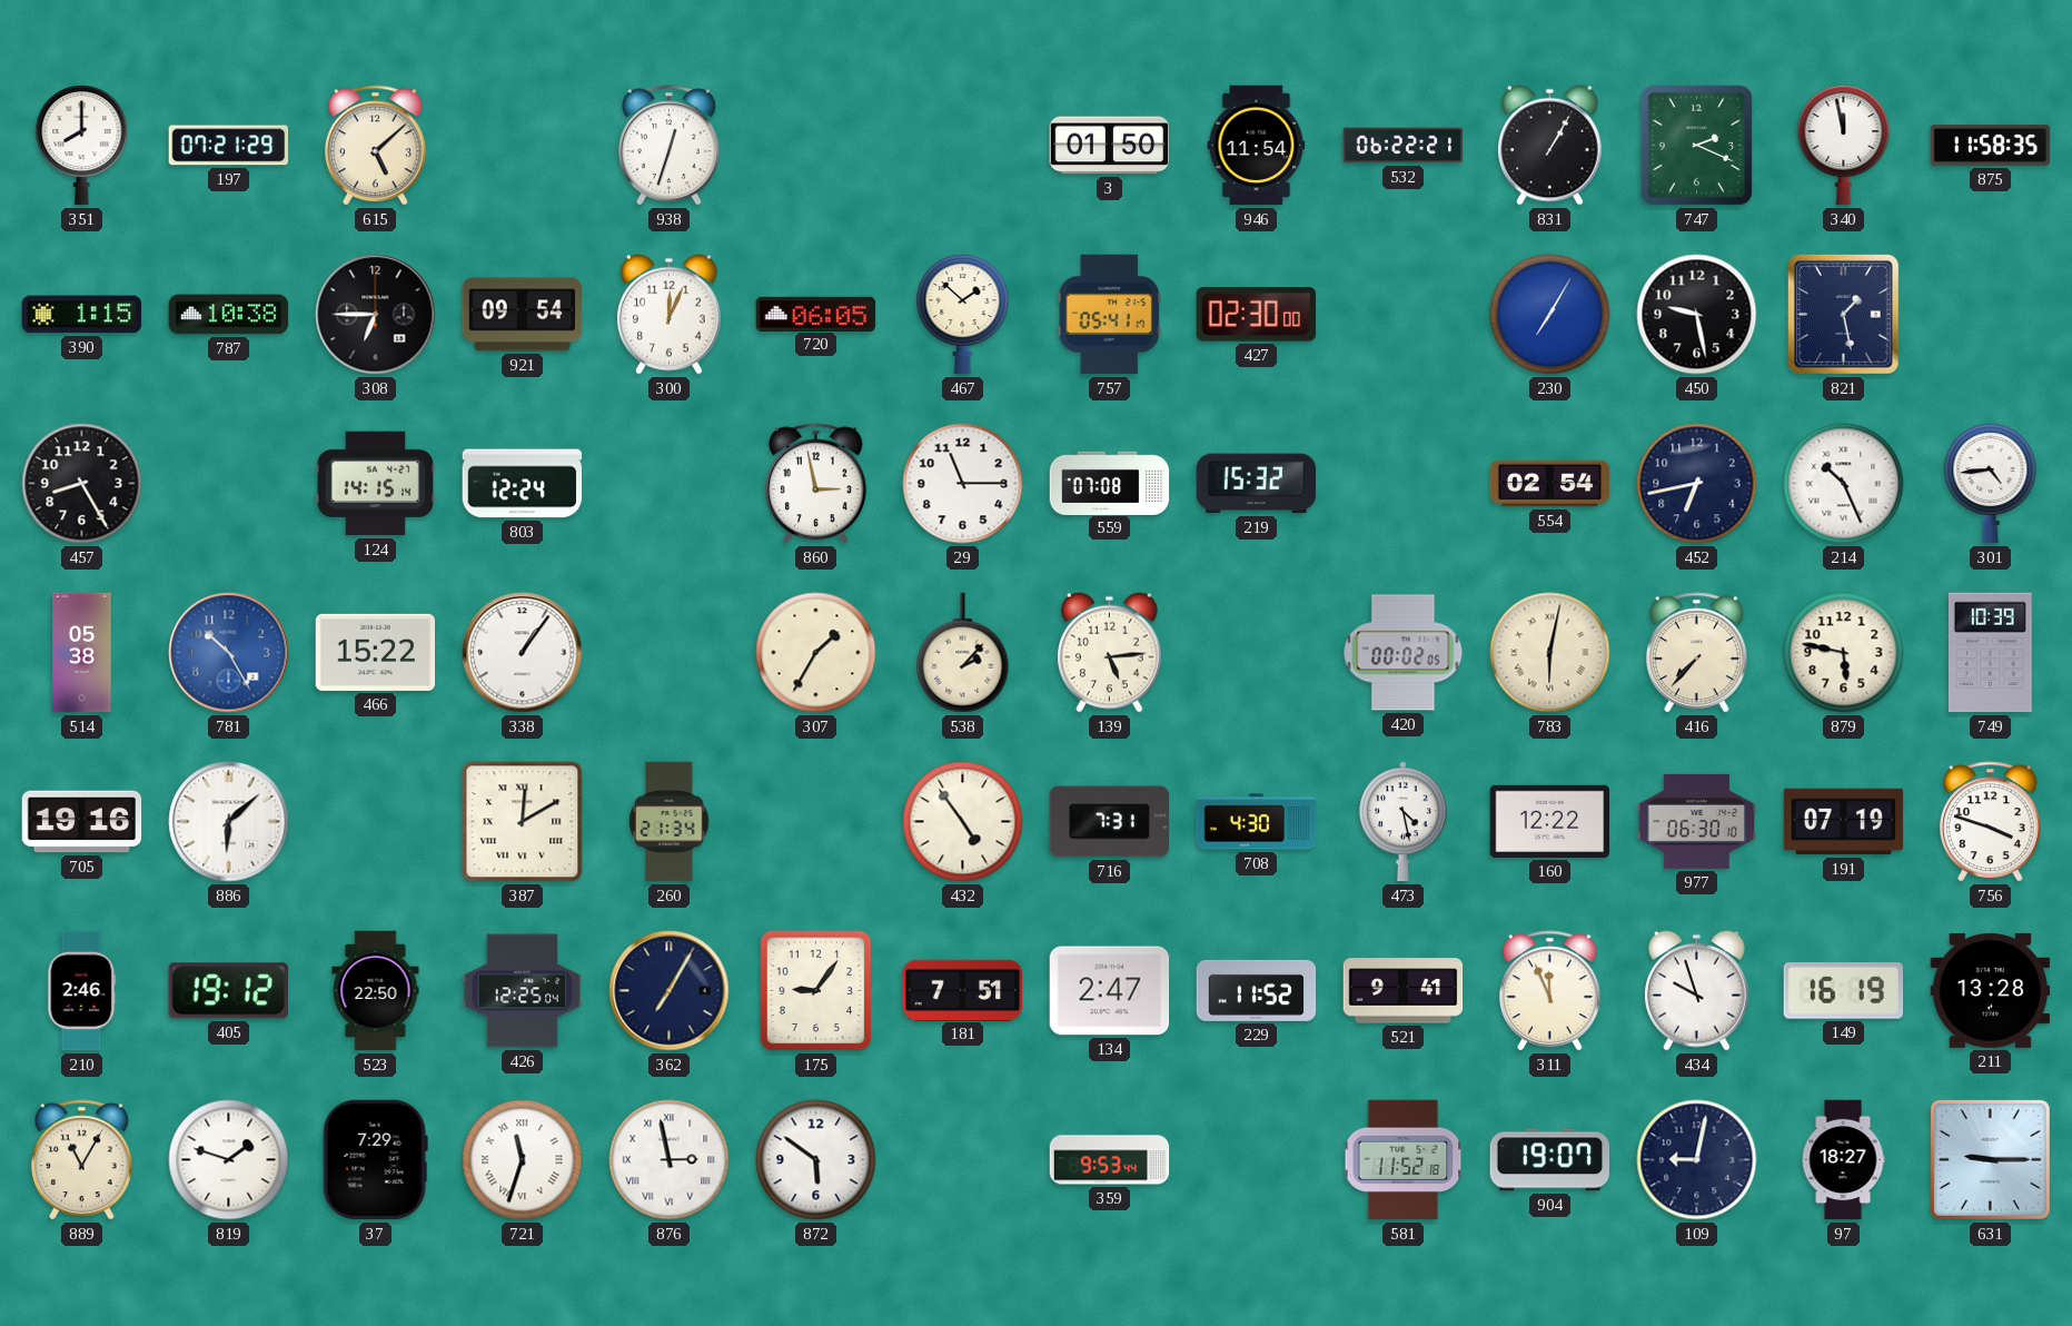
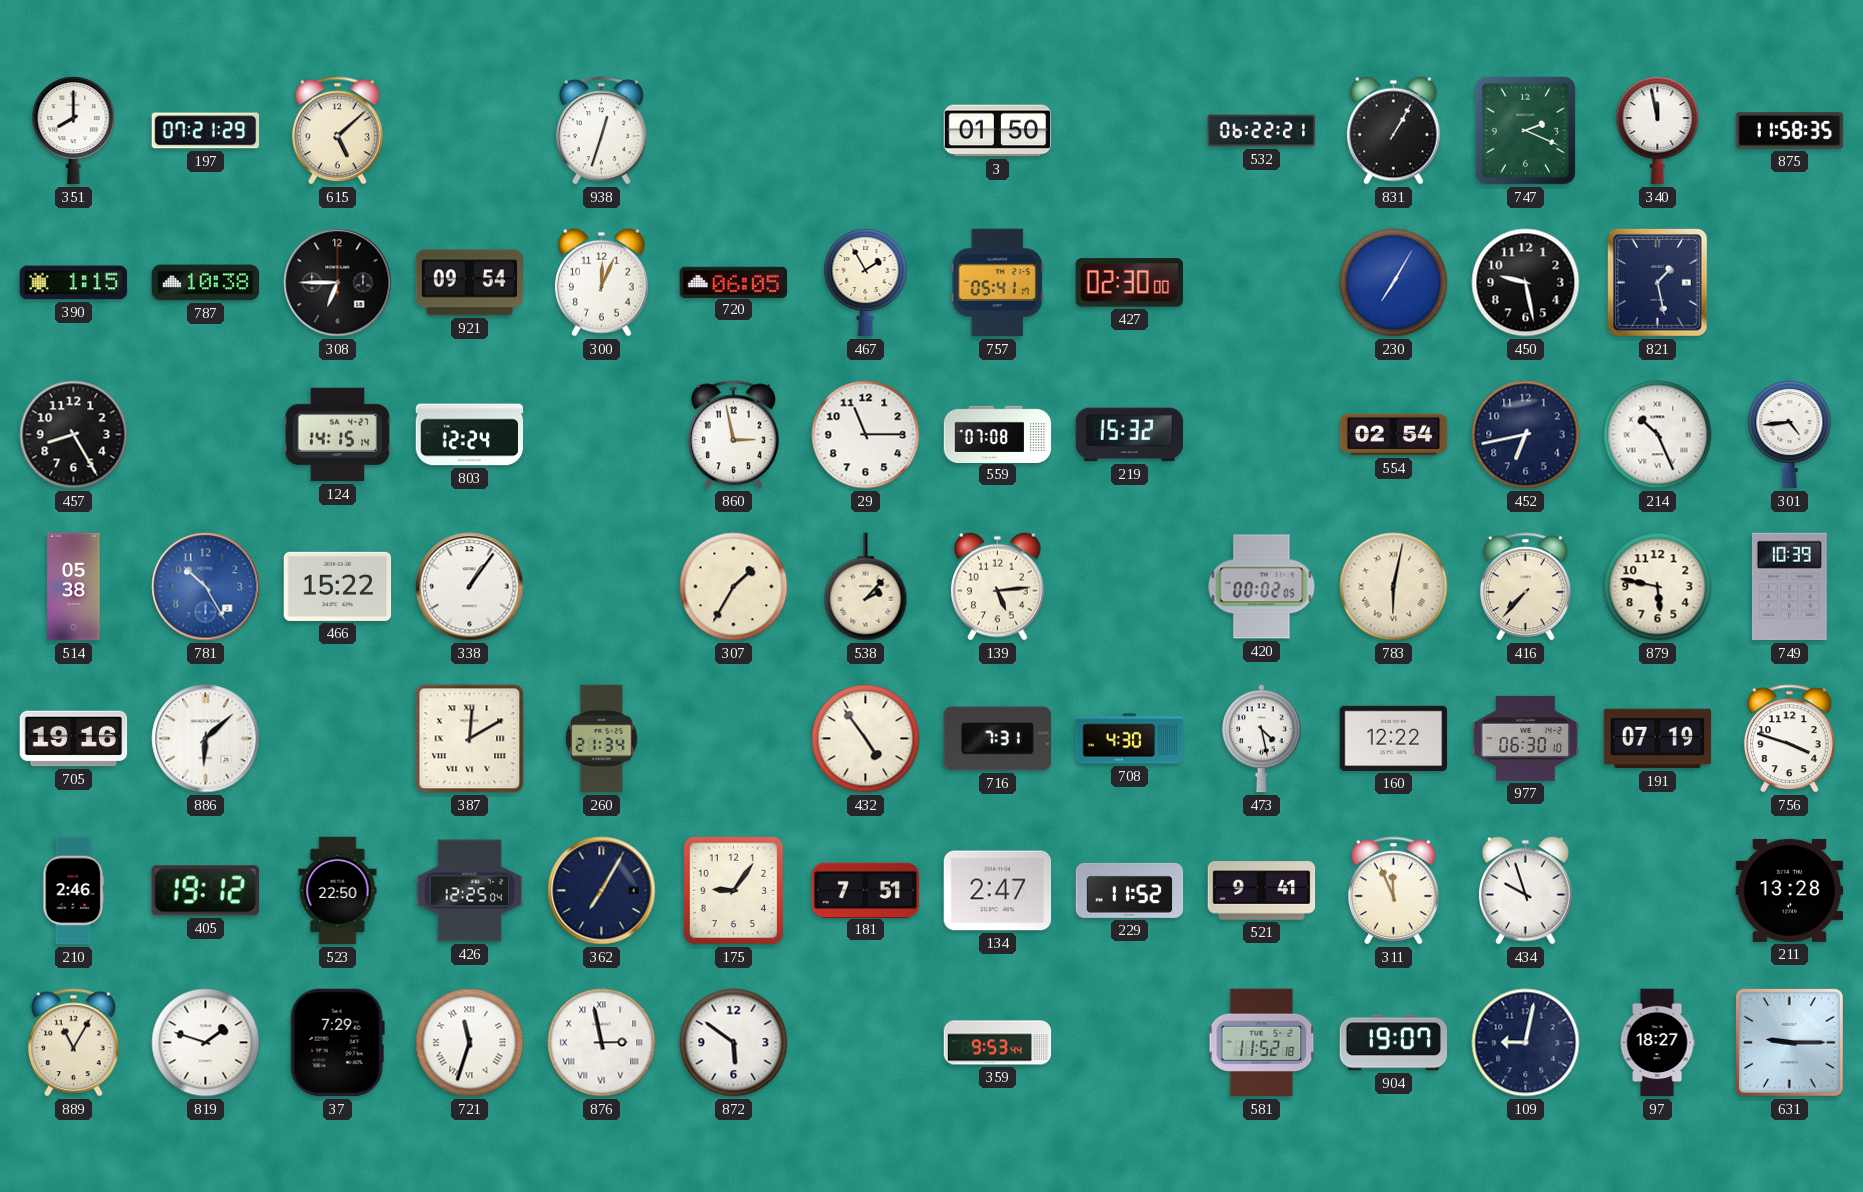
946: 11:54 -> none (1257, 146)
467: 1:52 -> 1:55 (866, 283)
149: 16:19 -> none (1844, 991)
